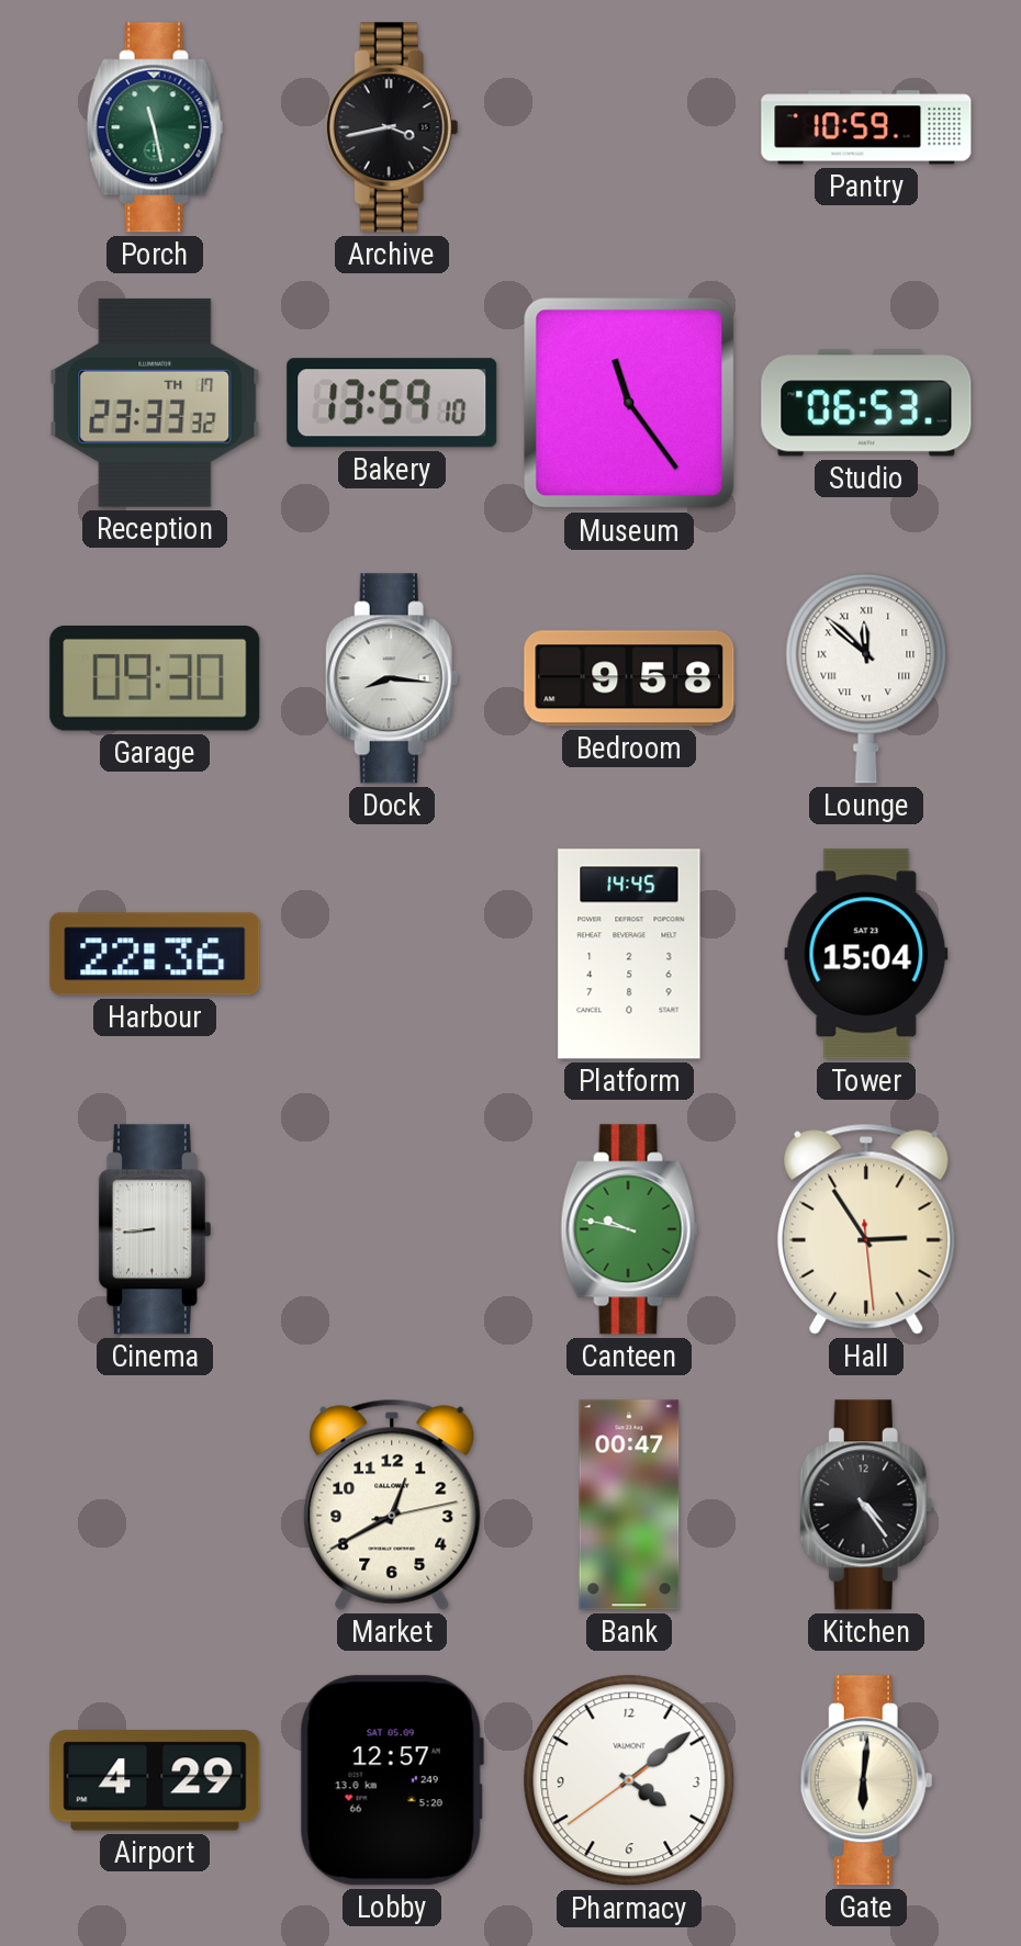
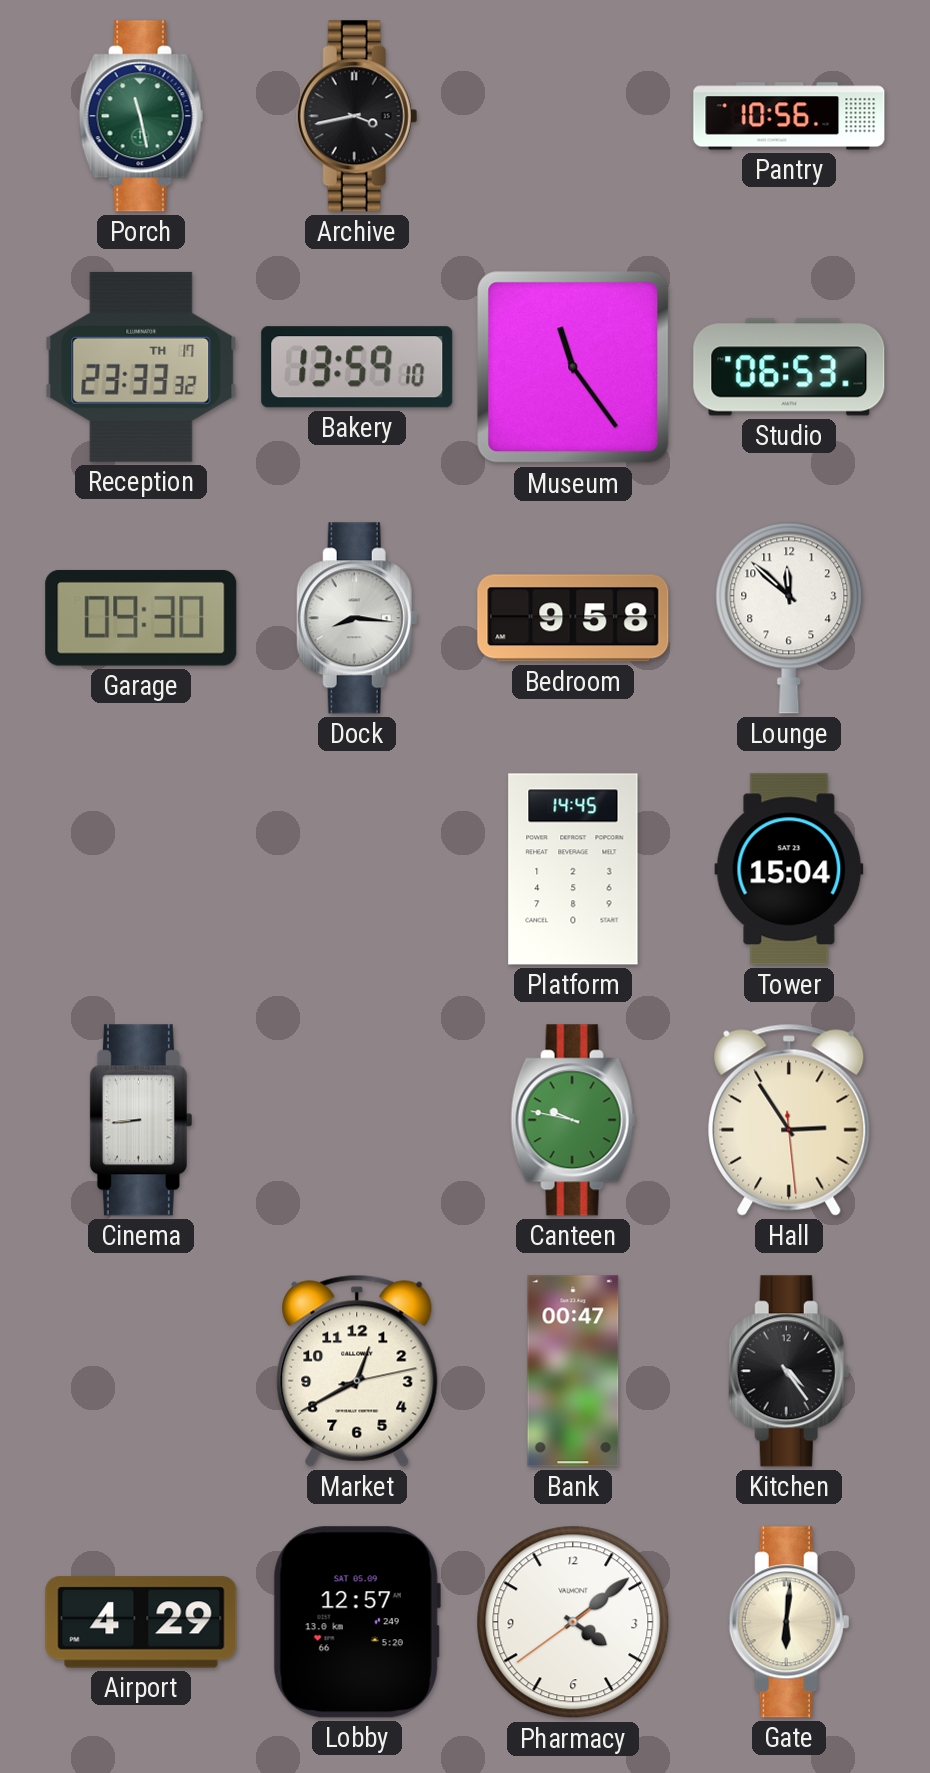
Pantry: 10:59 -> 10:56 (789, 116)
Lounge numerals: Roman -> Arabic (789, 618)
Harbour: 22:36 -> none (155, 954)
